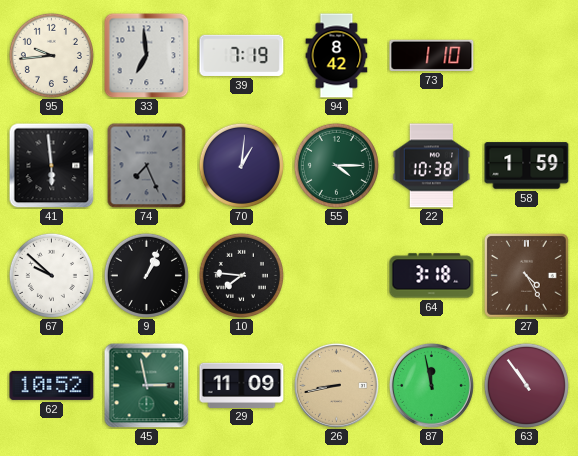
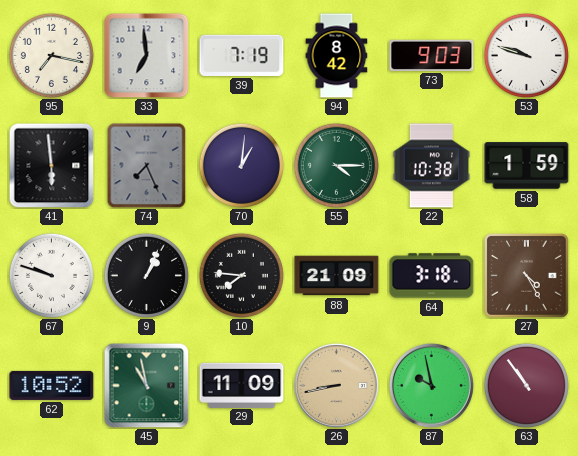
95: 9:44 -> 7:17 (51, 55)
73: 1:10 -> 9:03 (432, 55)
53: none -> 9:48 (526, 55)
67: 9:52 -> 9:48 (51, 275)
88: none -> 21:09 (337, 276)
45: 2:58 -> 10:58 (146, 385)
87: 11:58 -> 9:58 (431, 385)
